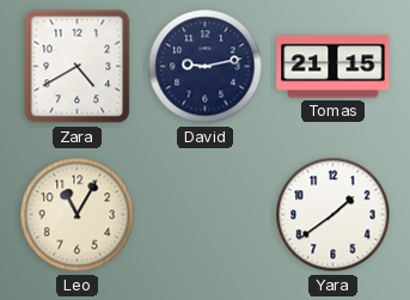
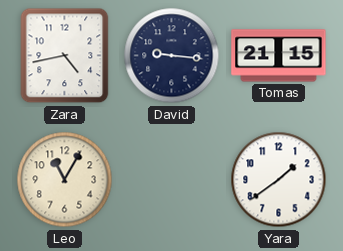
Zara: 4:40 -> 4:43 (65, 56)
David: 9:13 -> 9:16 (172, 56)
